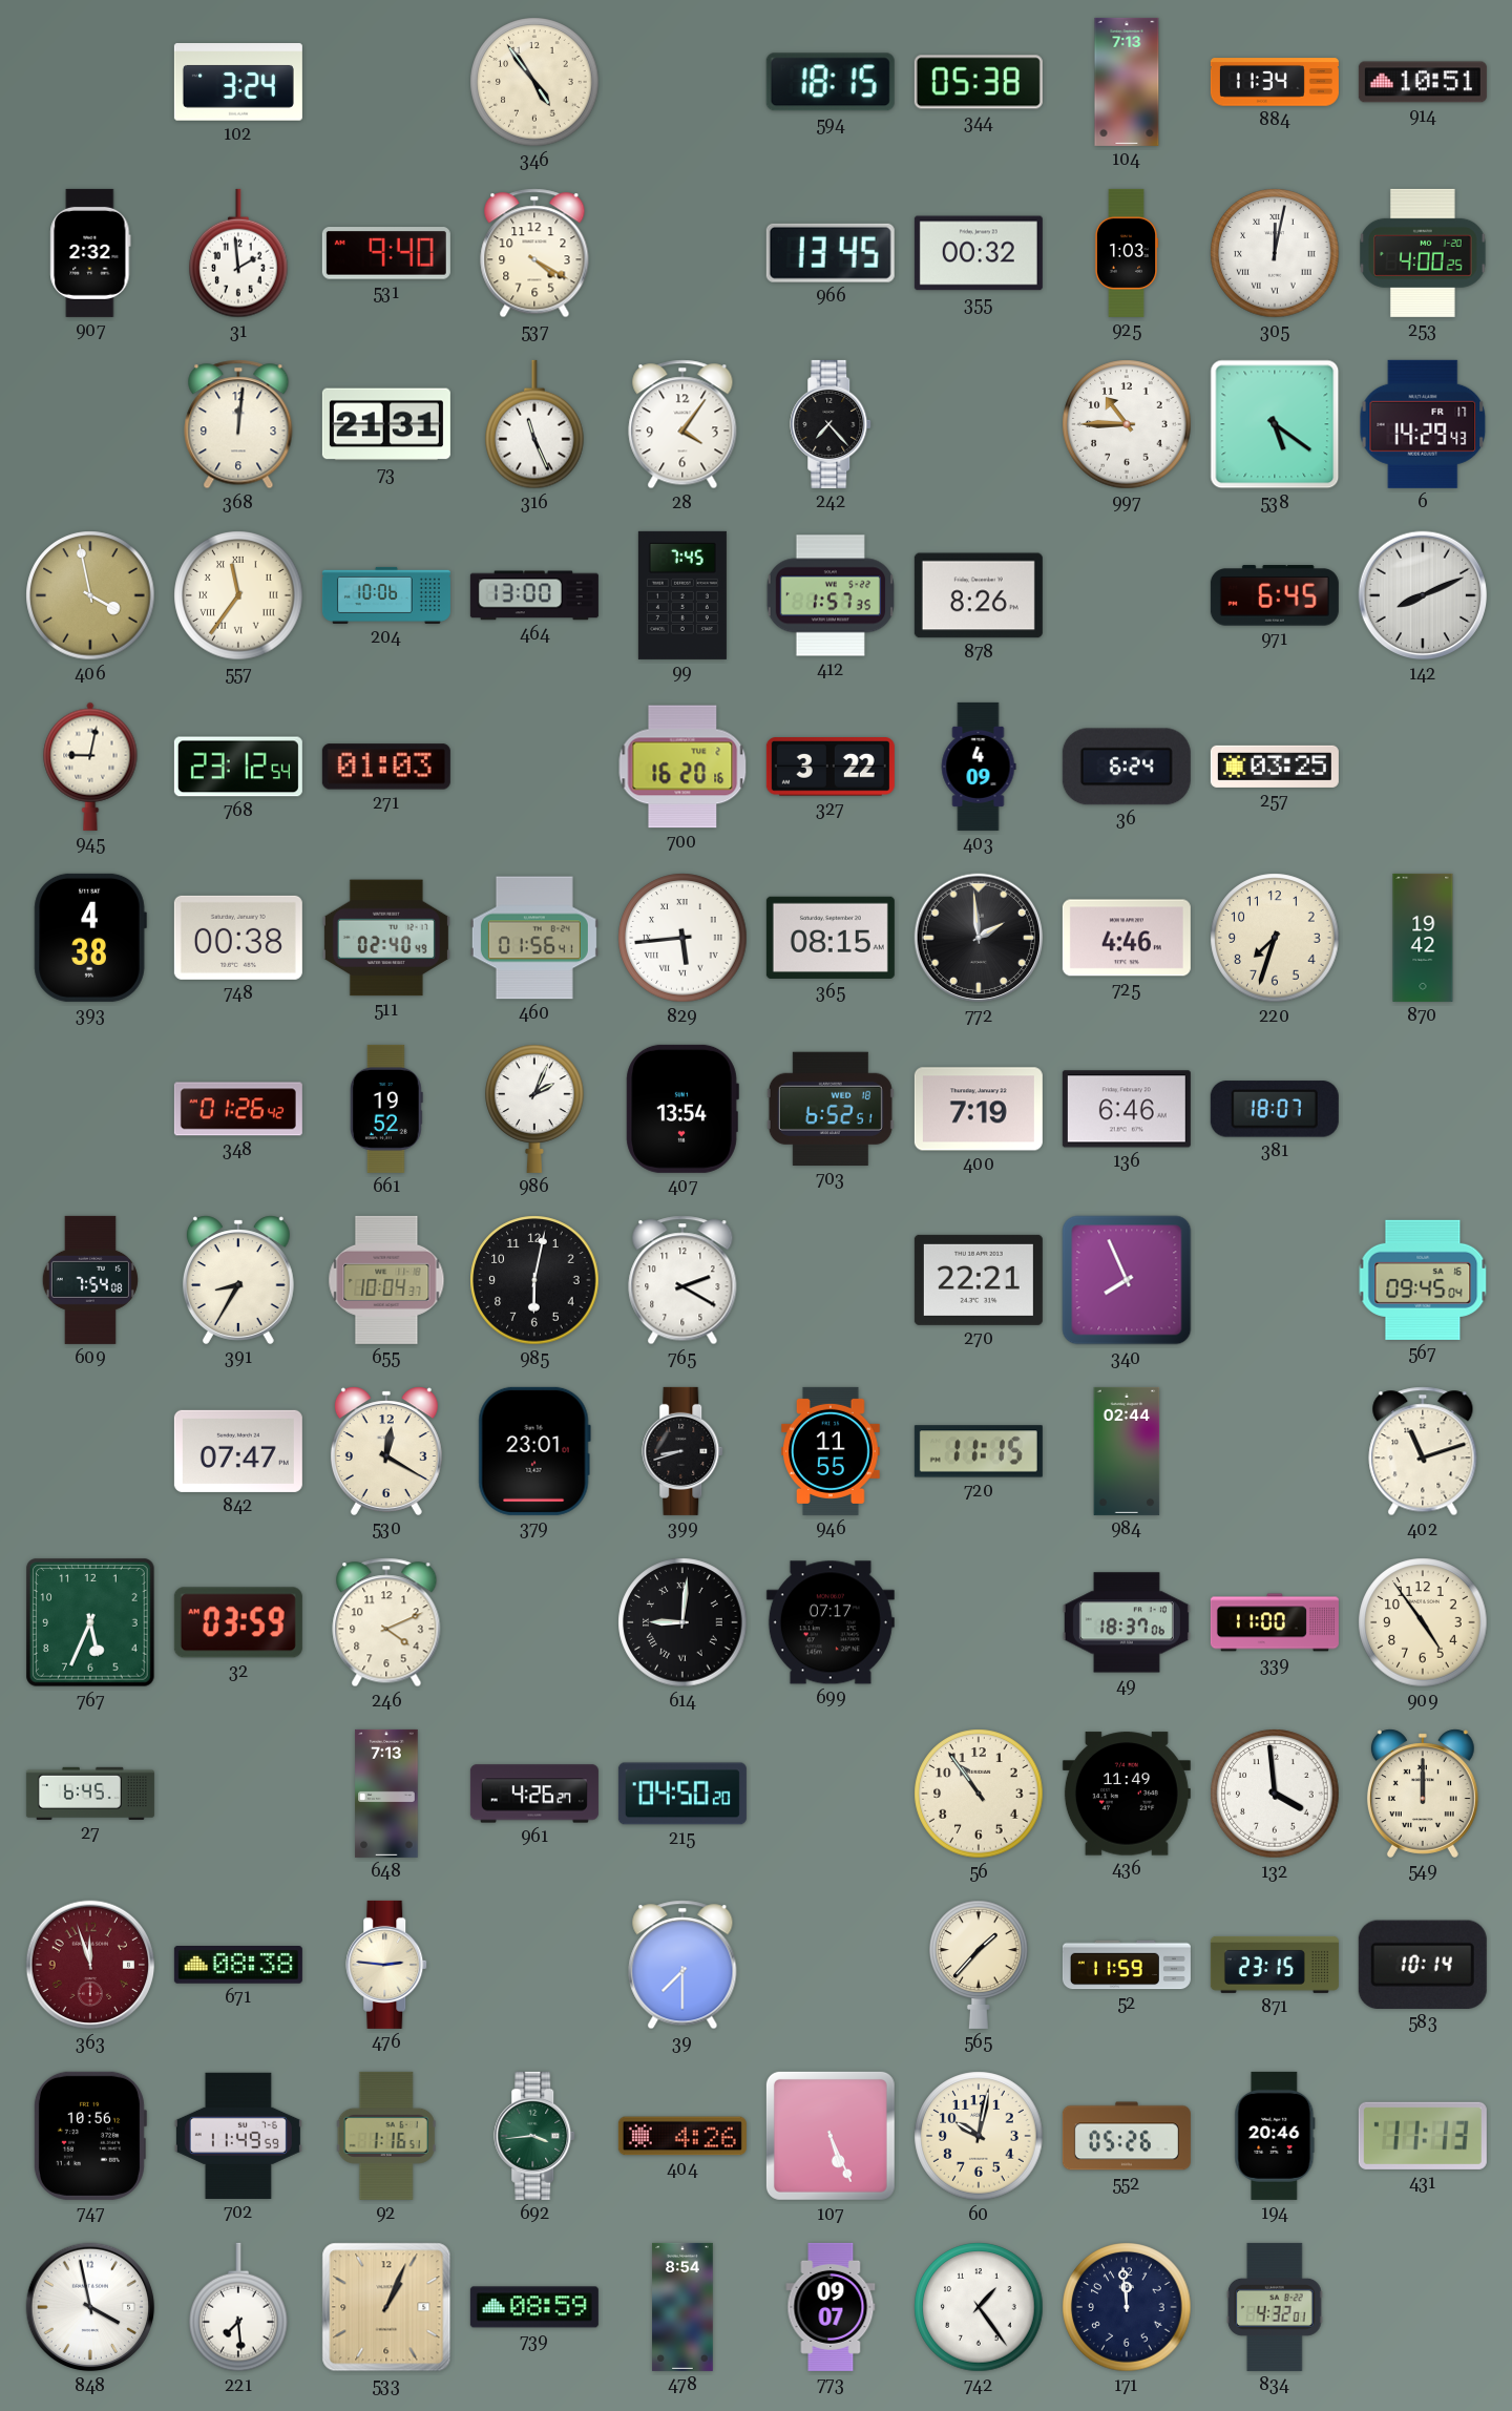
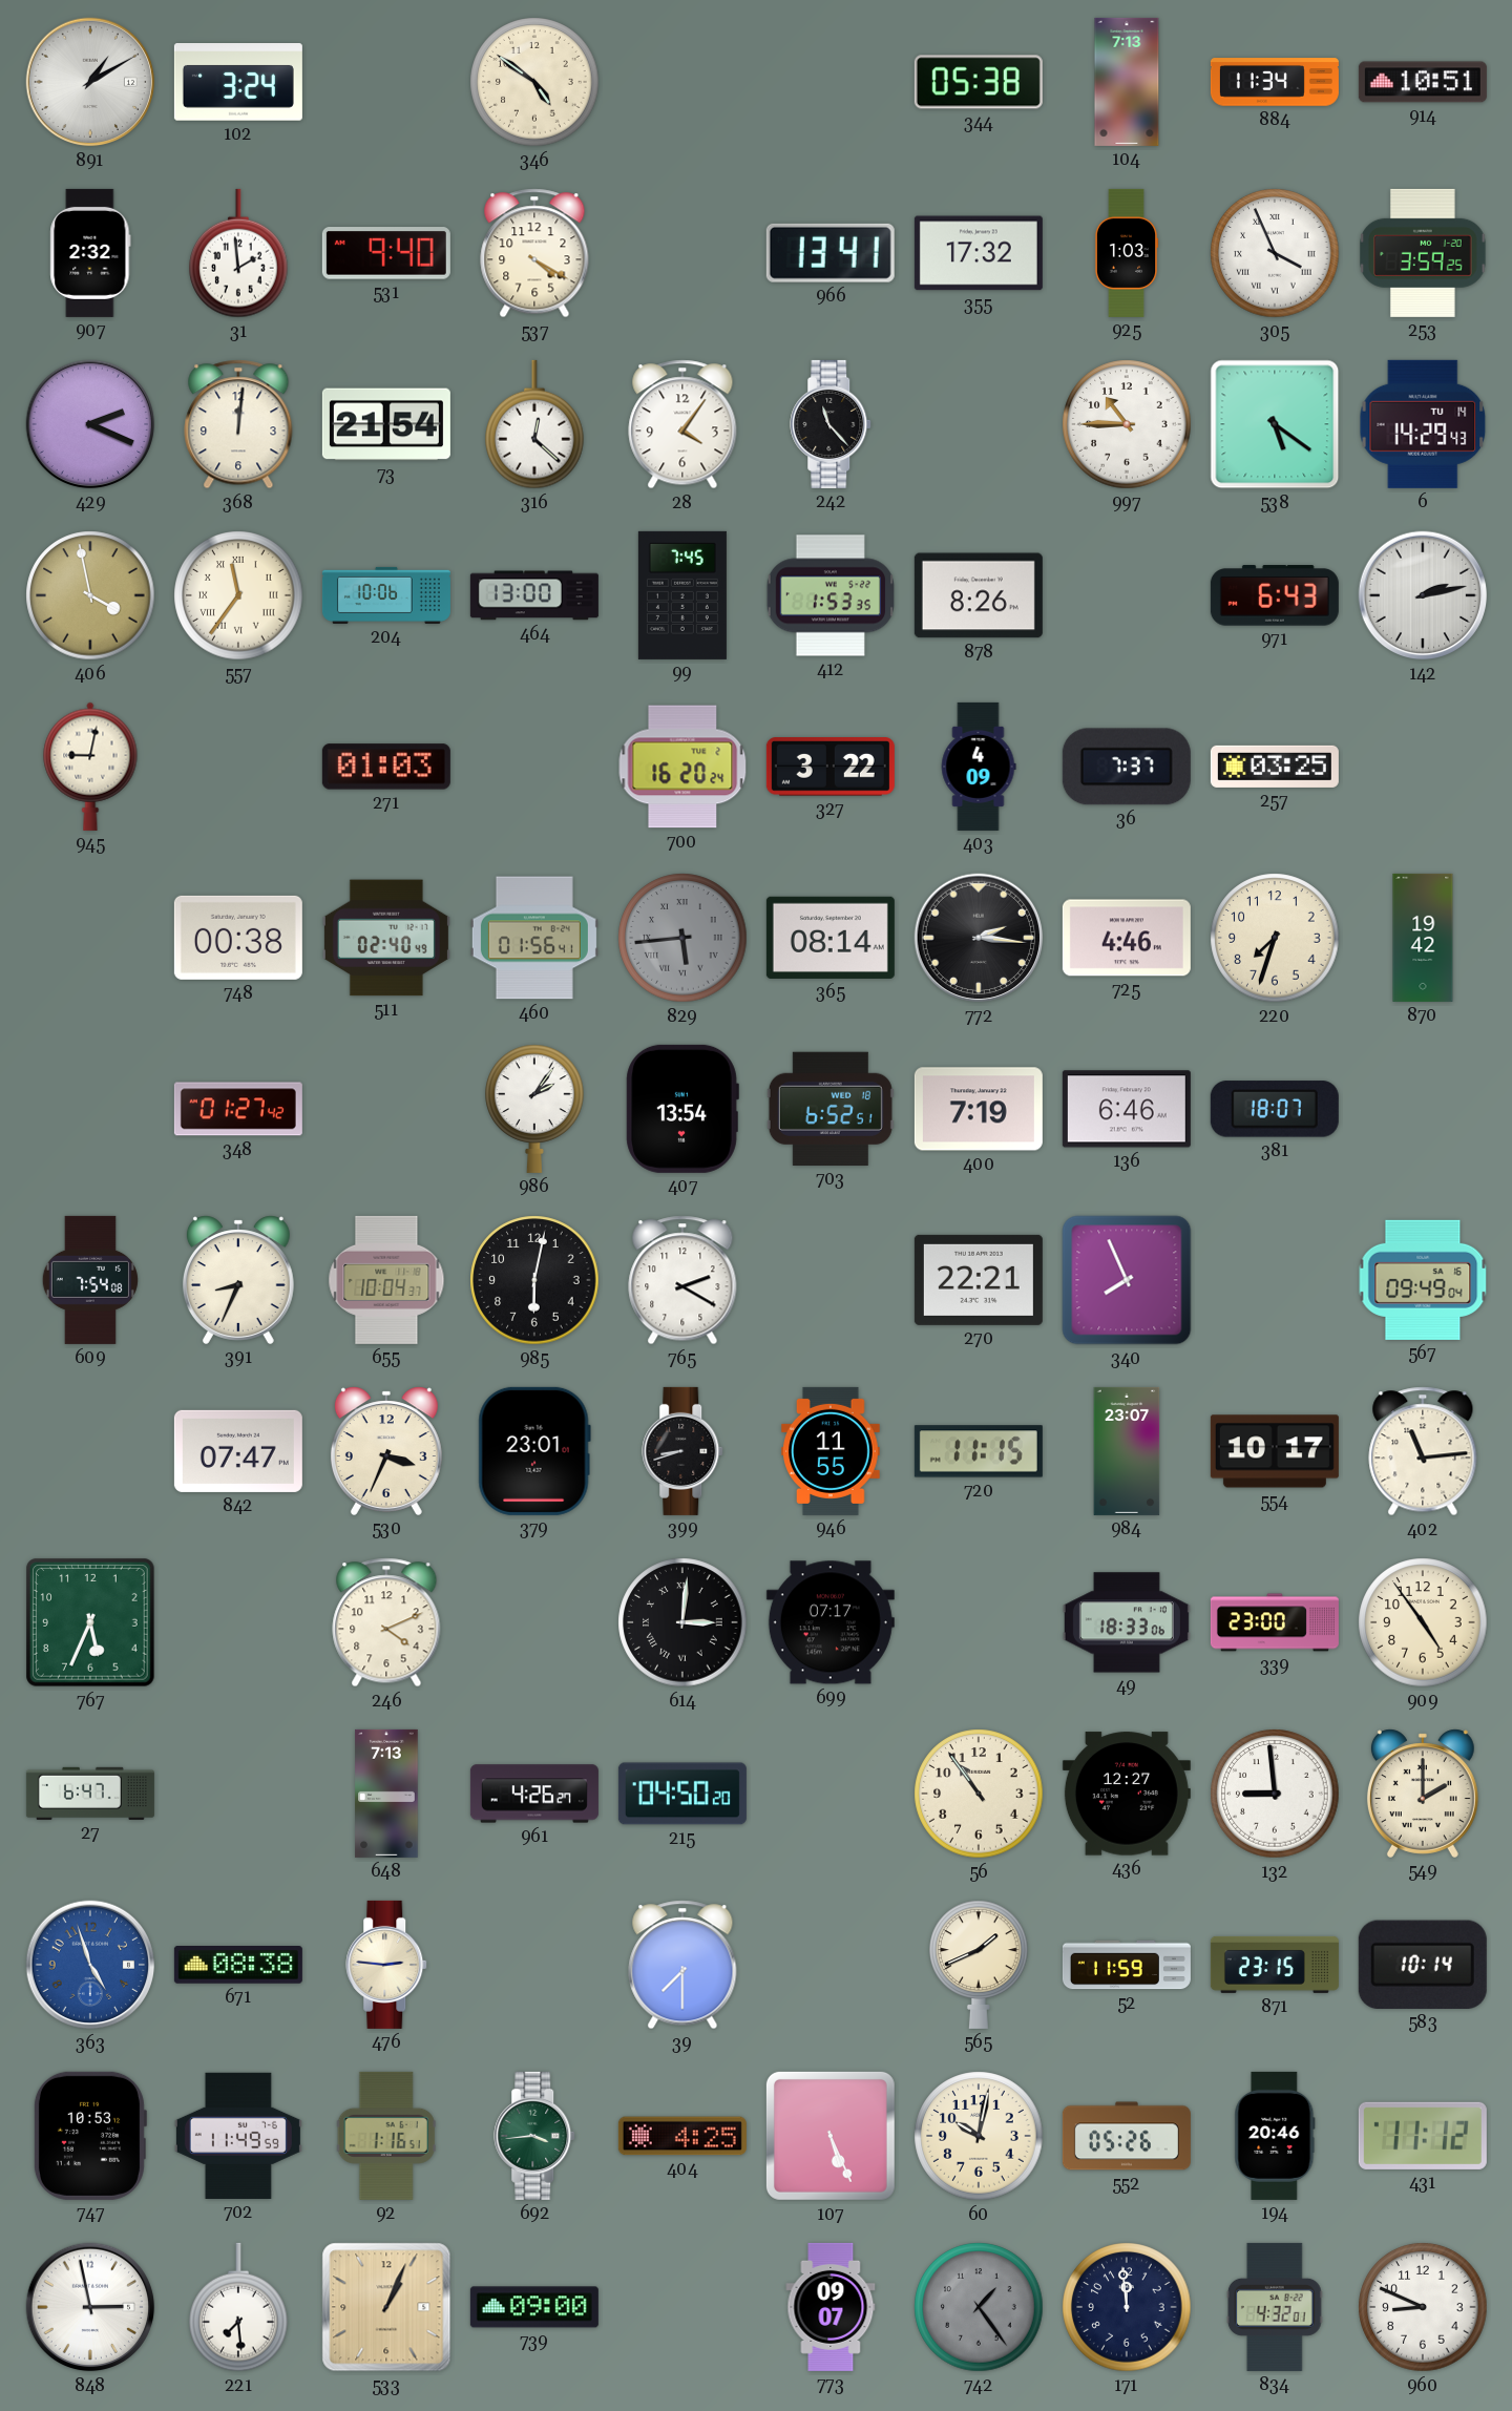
891: none -> 1:10 (90, 82)
346: 4:54 -> 4:51 (534, 82)
594: 18:15 -> none (831, 82)
966: 13:45 -> 13:41 (831, 253)
355: 00:32 -> 17:32 (979, 253)
305: 12:02 -> 3:56 (1275, 253)
253: 4:00 -> 3:59 (1423, 253)
429: none -> 2:19 (90, 424)
73: 21:31 -> 21:54 (386, 424)
316: 11:26 -> 12:22 (534, 424)
242: 7:23 -> 11:23 (832, 424)
6 date: FR 17 -> TU 14 (1423, 424)
412: 1:57 -> 1:53 (829, 595)
971: 6:45 -> 6:43 (1275, 595)
142: 8:11 -> 2:13 (1423, 595)
768: 23:12 -> none (238, 767)
700: 16:20:16 -> 16:20:24 (682, 767)
36: 6:24 -> 7:37 (1127, 767)
393: 4:38 -> none (90, 938)
829 dial: white -> grey (682, 938)
365: 08:15 -> 08:14 (831, 938)
772: 1:59 -> 2:16 (979, 938)
348: 01:26 -> 01:27 (238, 1109)
661: 19:52 -> none (386, 1109)
986: 2:04 -> 2:06 (534, 1109)
391: 8:35 -> 8:34 (238, 1280)
567: 09:45 -> 09:49 (1423, 1280)
530: 12:20 -> 3:34 (386, 1451)
984: 02:44 -> 23:07 (1127, 1451)
554: none -> 10:17 (1275, 1451)
402: 11:12 -> 11:14 (1423, 1451)
32: 03:59 -> none (238, 1622)
614: 9:01 -> 3:01 (682, 1622)
49: 18:37 -> 18:33 (1127, 1622)
339: 11:00 -> 23:00 (1275, 1622)
27: 6:45 -> 6:47 (90, 1794)
436: 11:49 -> 12:27 (1127, 1794)
132: 3:59 -> 8:59 (1275, 1794)
549: 12:00 -> 2:00 (1423, 1794)
363: 11:57 -> 4:57 (90, 1965)
363 dial: burgundy -> blue (90, 1965)
565: 1:37 -> 1:41 (979, 1965)
747: 10:56 -> 10:53 (89, 2136)
404: 4:26 -> 4:25 (682, 2136)
431: 11:13 -> 11:12 (1423, 2136)
848: 3:58 -> 2:58 (90, 2307)
739: 08:59 -> 09:00 (534, 2307)
478: 8:54 -> none (682, 2307)
742 dial: white -> grey (979, 2307)
960: none -> 8:49 (1423, 2307)
